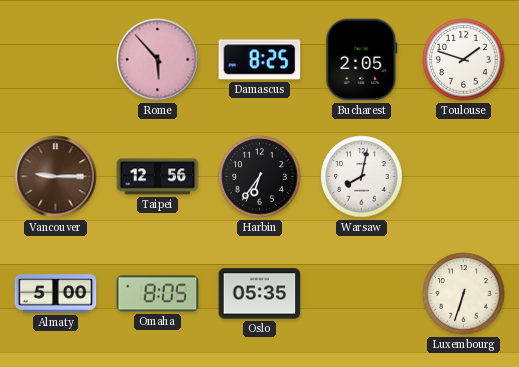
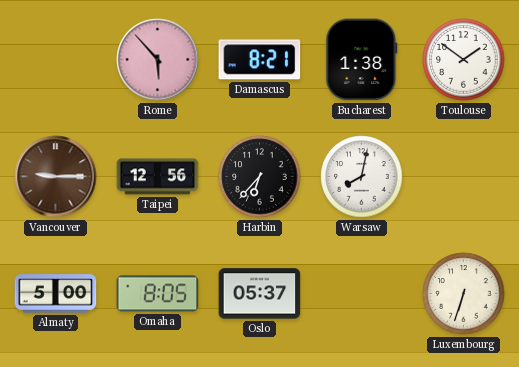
Damascus: 8:25 -> 8:21 (260, 60)
Bucharest: 2:05 -> 1:38 (362, 60)
Toulouse: 1:48 -> 1:51 (464, 60)
Harbin: 6:36 -> 6:37 (260, 177)
Oslo: 05:35 -> 05:37 (260, 294)
